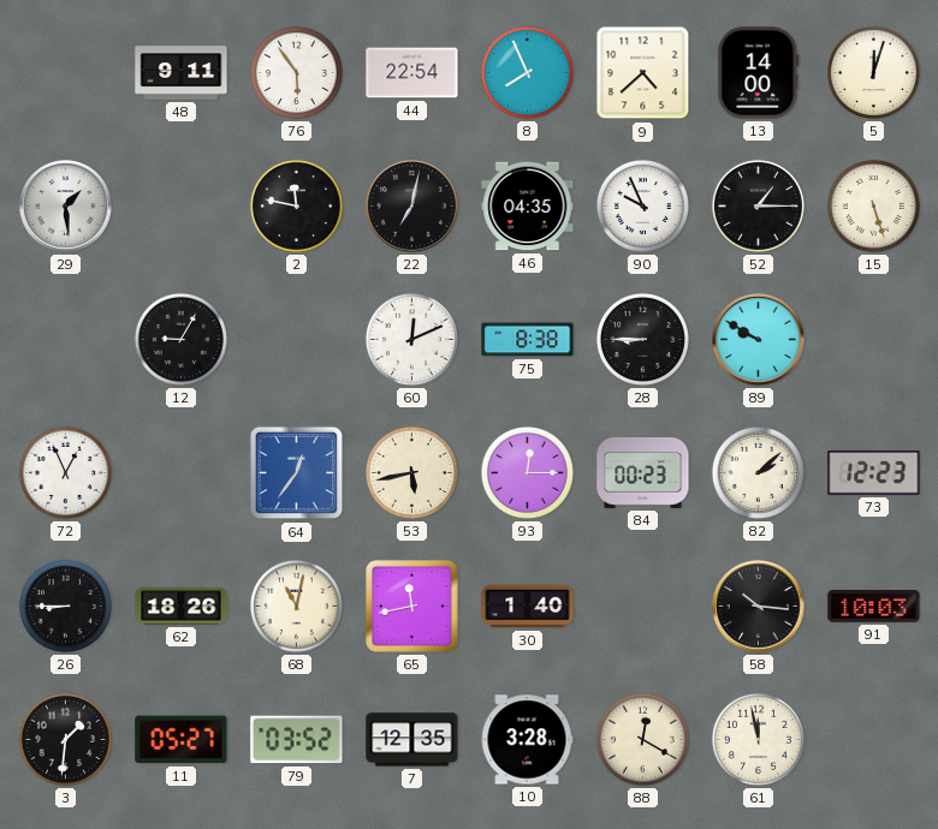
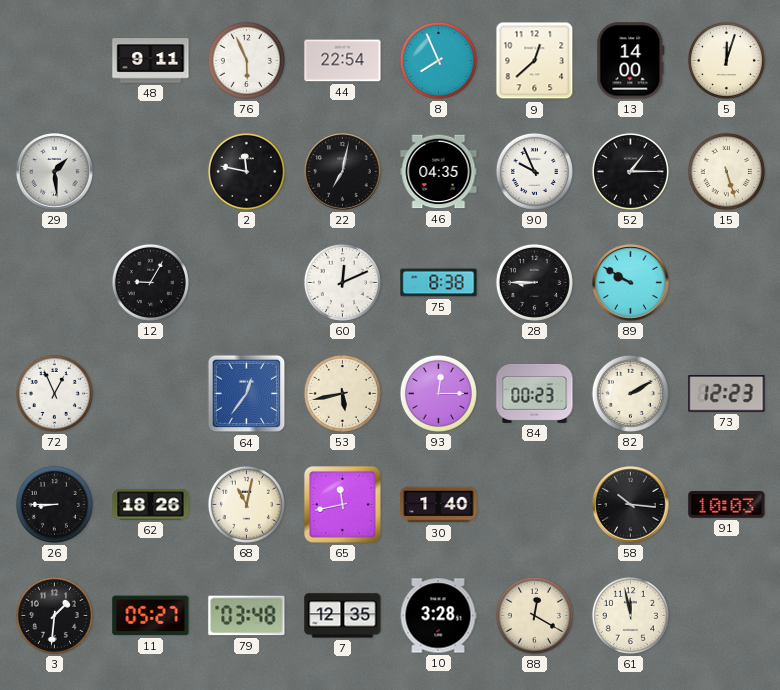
76: 5:54 -> 5:56 (246, 60)
9: 4:38 -> 12:38 (535, 61)
82: 2:08 -> 2:10 (630, 393)
79: 03:52 -> 03:48 (247, 616)
